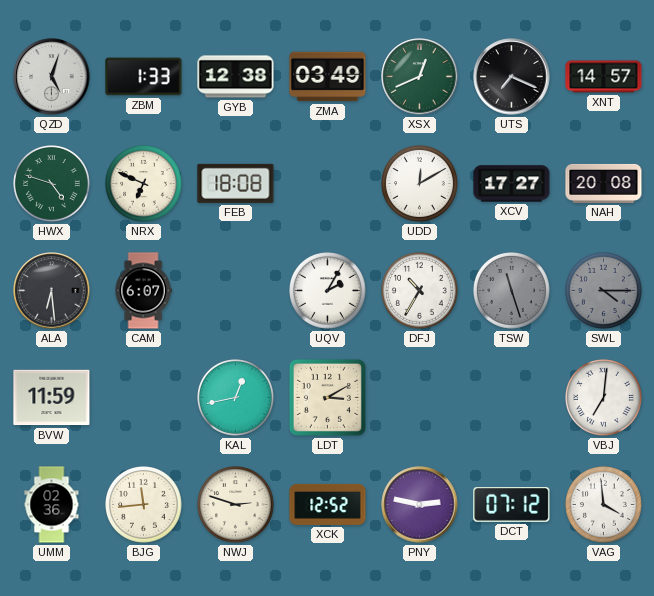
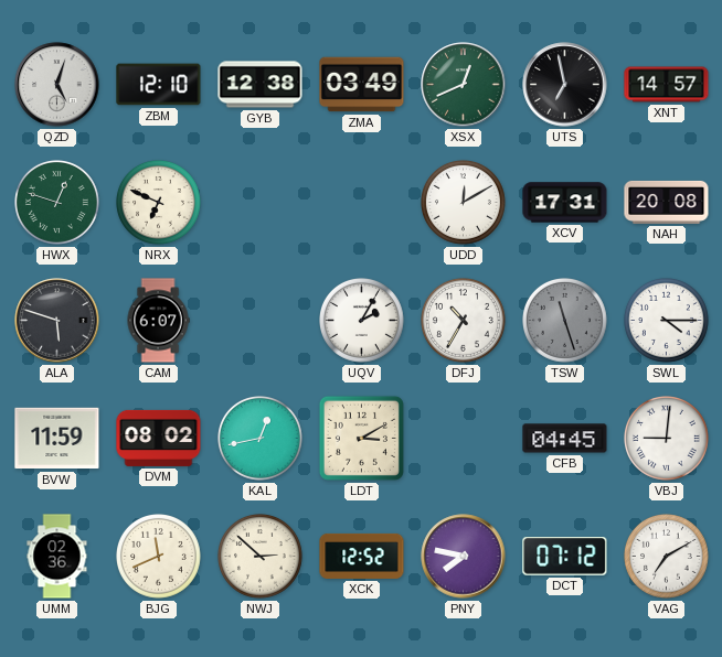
ZBM: 1:33 -> 12:10 (159, 85)
UTS: 7:19 -> 6:58 (565, 85)
HWX: 4:48 -> 12:48 (57, 203)
FEB: 18:08 -> none (236, 183)
XCV: 17:27 -> 17:31 (565, 203)
ALA: 6:29 -> 5:48 (57, 321)
SWL dial: grey -> white (667, 321)
DVM: none -> 08:02 (159, 438)
CFB: none -> 04:45 (565, 439)
VBJ: 7:01 -> 9:01 (667, 439)
BJG: 11:44 -> 11:41 (159, 557)
NWJ: 2:48 -> 2:52 (261, 557)
PNY: 2:47 -> 7:47 (464, 557)
VAG: 3:59 -> 7:10 (667, 557)
